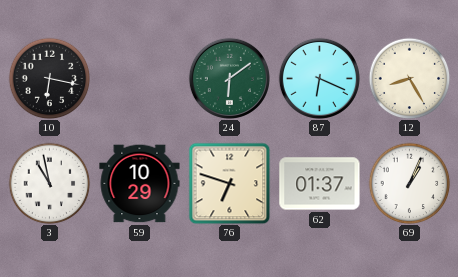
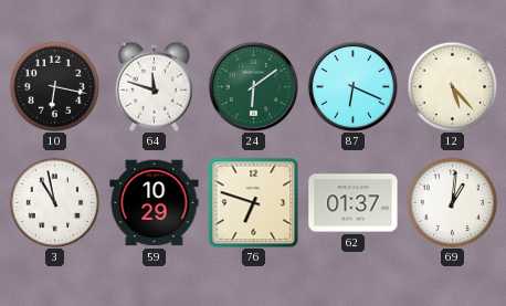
64: none -> 11:48 (154, 86)
12: 8:25 -> 5:23 (452, 86)
69: 1:04 -> 1:01 (452, 202)
